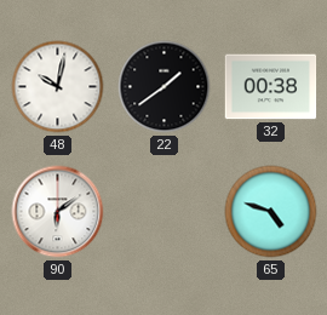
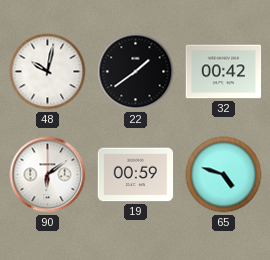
32: 00:38 -> 00:42 (224, 72)
19: none -> 00:59 (136, 175)
